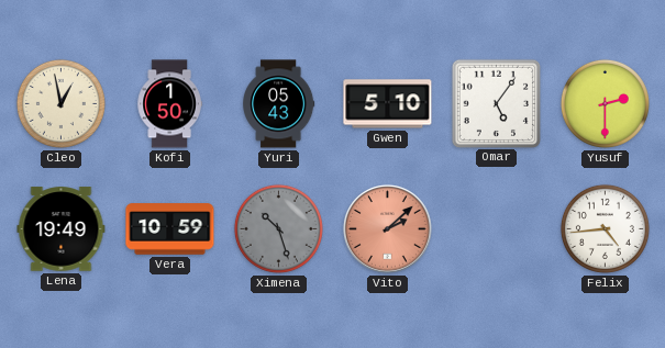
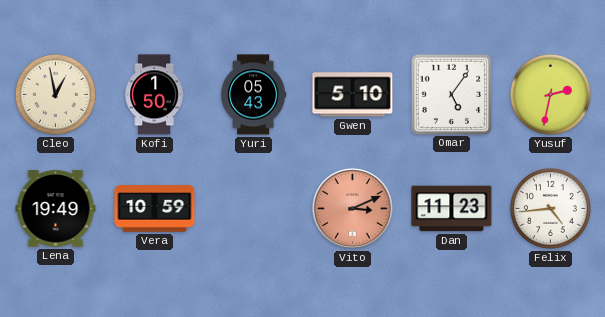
Yusuf: 2:30 -> 2:32 (550, 94)
Ximena: 10:27 -> none (278, 228)
Vito: 2:08 -> 3:11 (353, 209)
Dan: none -> 11:23 (452, 209)
